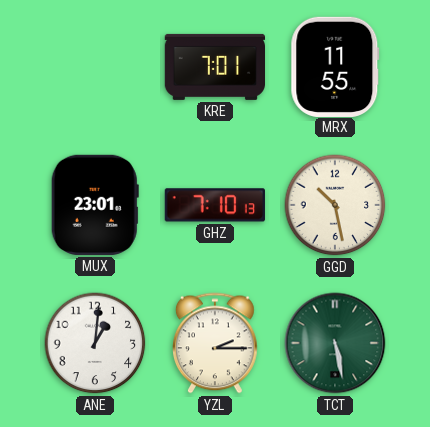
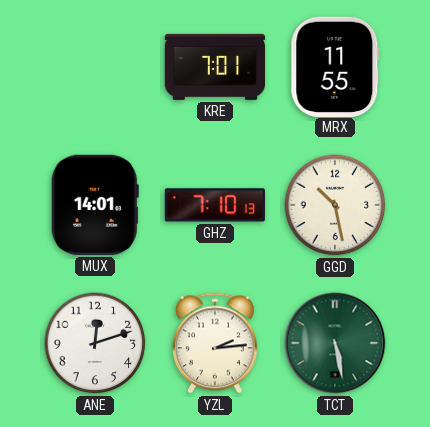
MUX: 23:01 -> 14:01 (95, 205)
ANE: 1:01 -> 12:12 (95, 343)
YZL: 2:15 -> 2:14 (216, 343)
